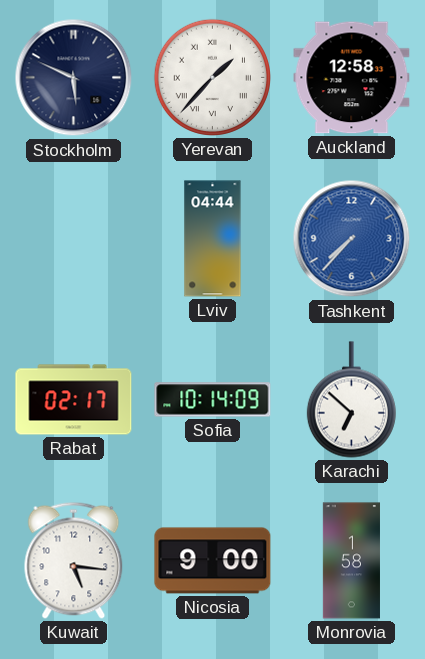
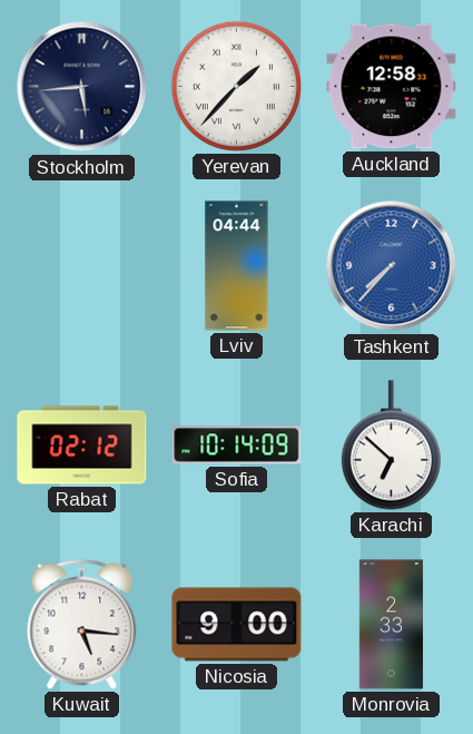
Stockholm: 5:49 -> 5:44 (82, 87)
Rabat: 02:17 -> 02:12 (82, 446)
Monrovia: 1:58 -> 2:33 (391, 625)
